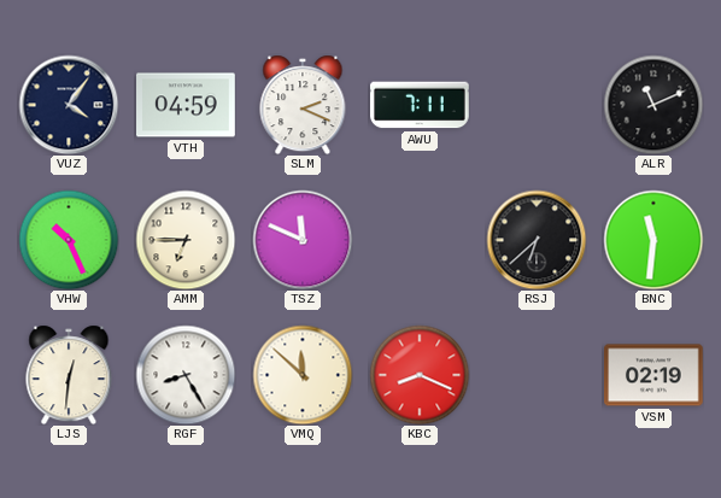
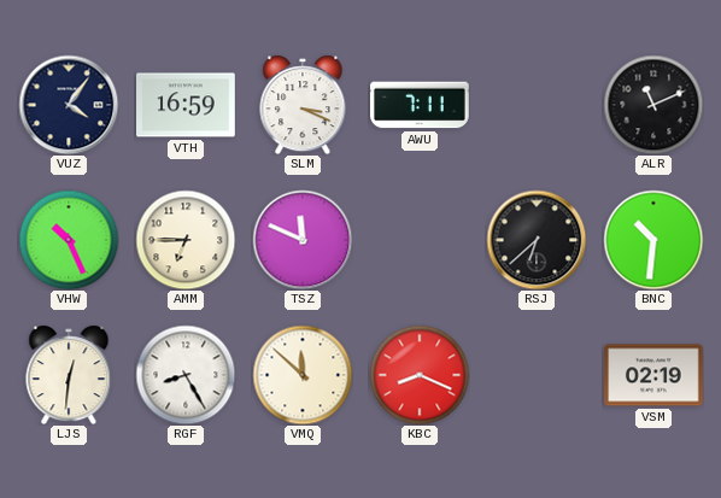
VTH: 04:59 -> 16:59 (186, 105)
SLM: 2:19 -> 3:19 (303, 105)
BNC: 11:31 -> 10:31 (653, 240)
